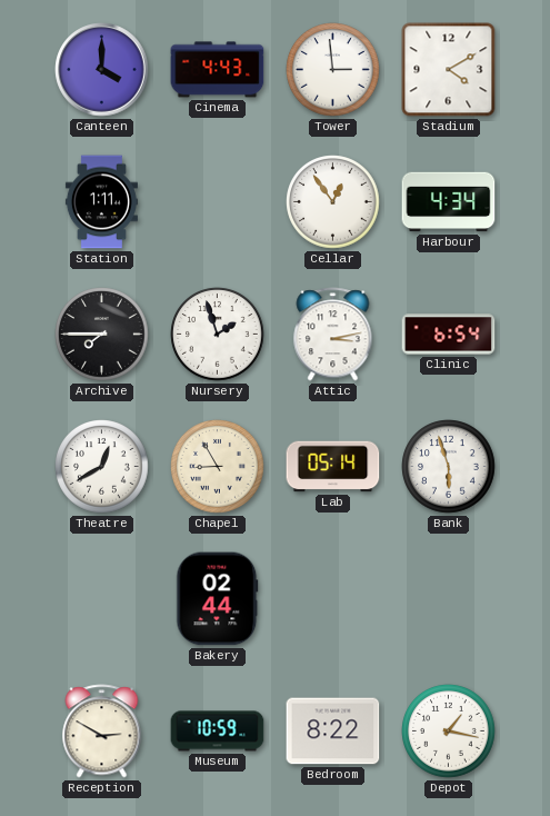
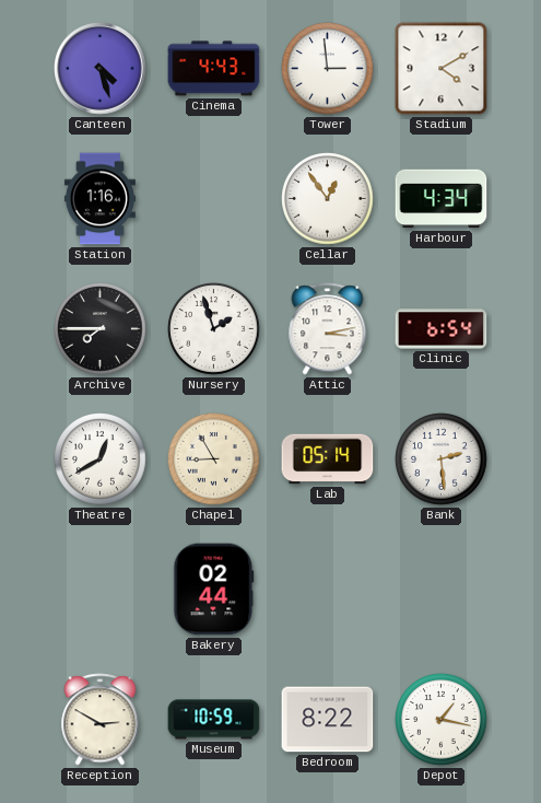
Canteen: 4:00 -> 4:27 (101, 69)
Station: 1:11 -> 1:16 (99, 199)
Bank: 5:57 -> 2:29 (442, 459)
